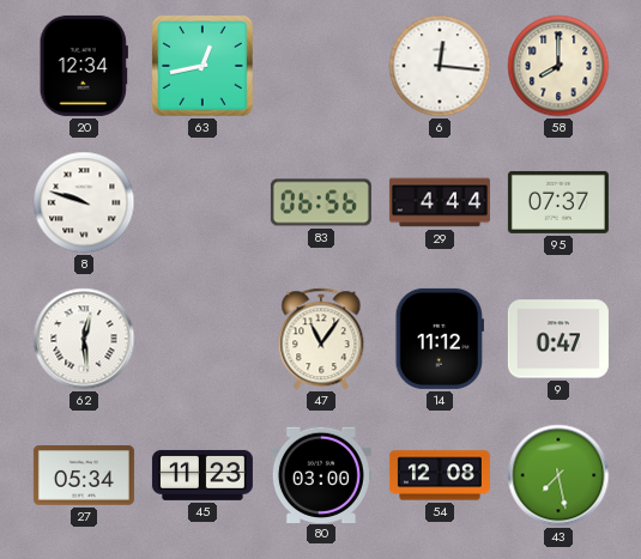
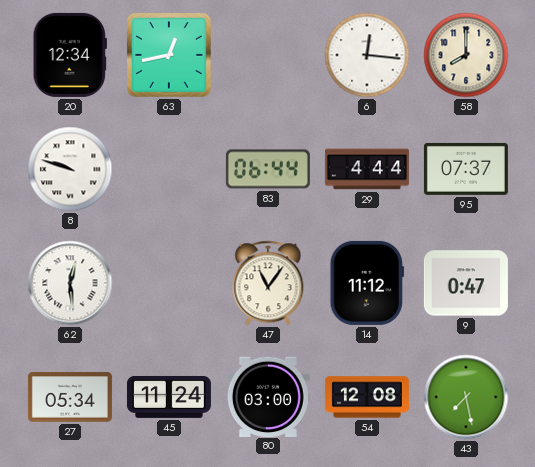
83: 06:56 -> 06:44 (268, 169)
45: 11:23 -> 11:24 (169, 397)
